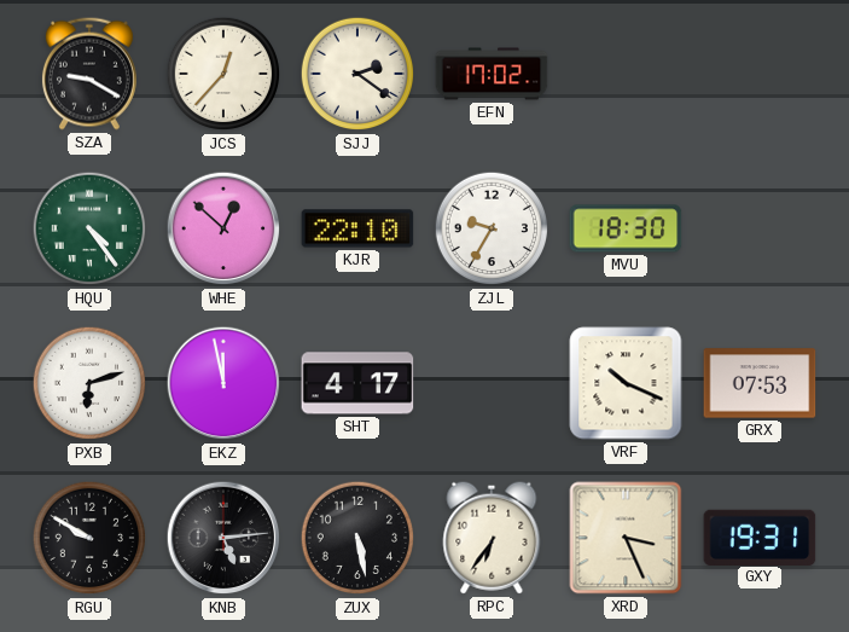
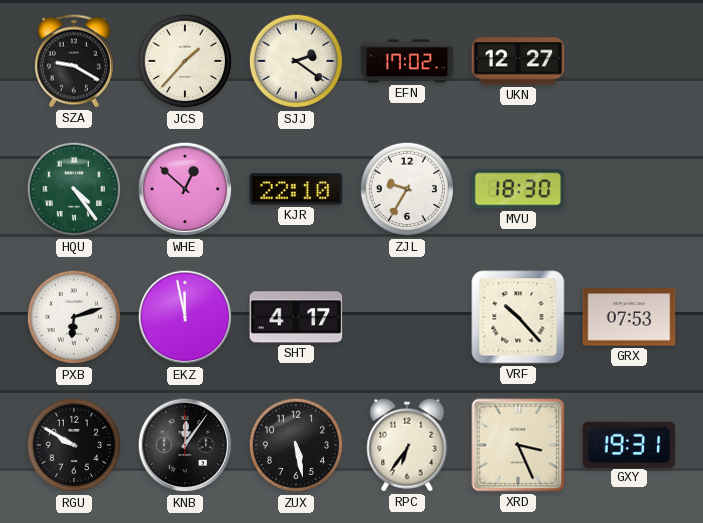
JCS: 12:37 -> 1:37 (185, 61)
UKN: none -> 12:27 (518, 61)
VRF: 10:19 -> 10:23 (518, 317)
KNB: 5:14 -> 12:06 (185, 445)
